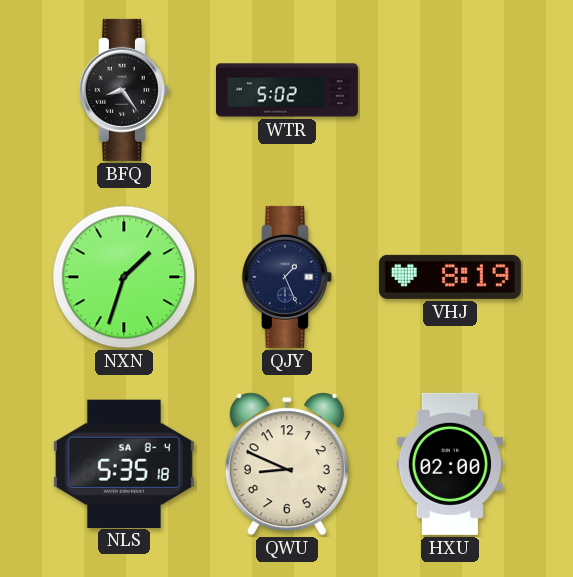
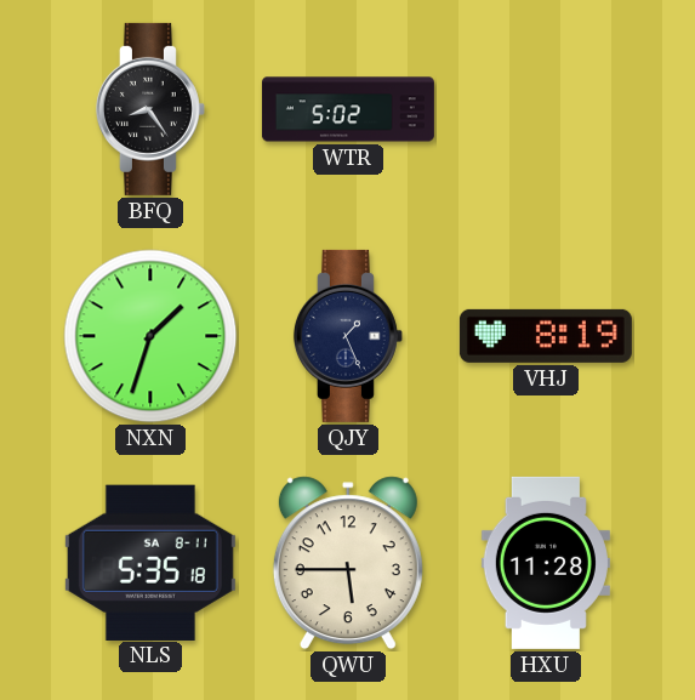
NLS date: SA 8-4 -> SA 8-11 (150, 562)
QWU: 8:49 -> 5:45 (348, 563)
HXU: 02:00 -> 11:28 (546, 563)
